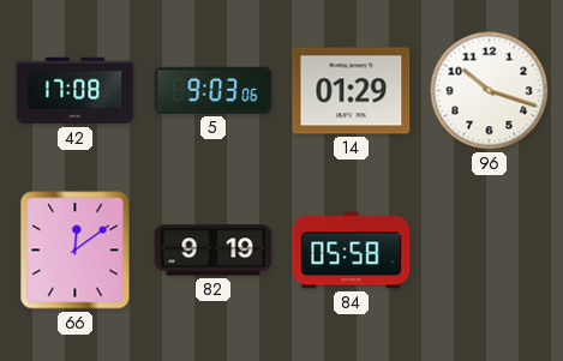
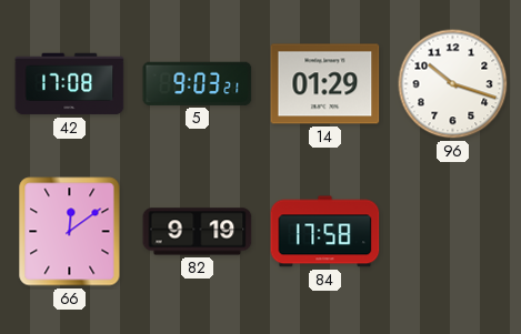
5: 9:03:06 -> 9:03:21 (198, 83)
84: 05:58 -> 17:58 (325, 232)
